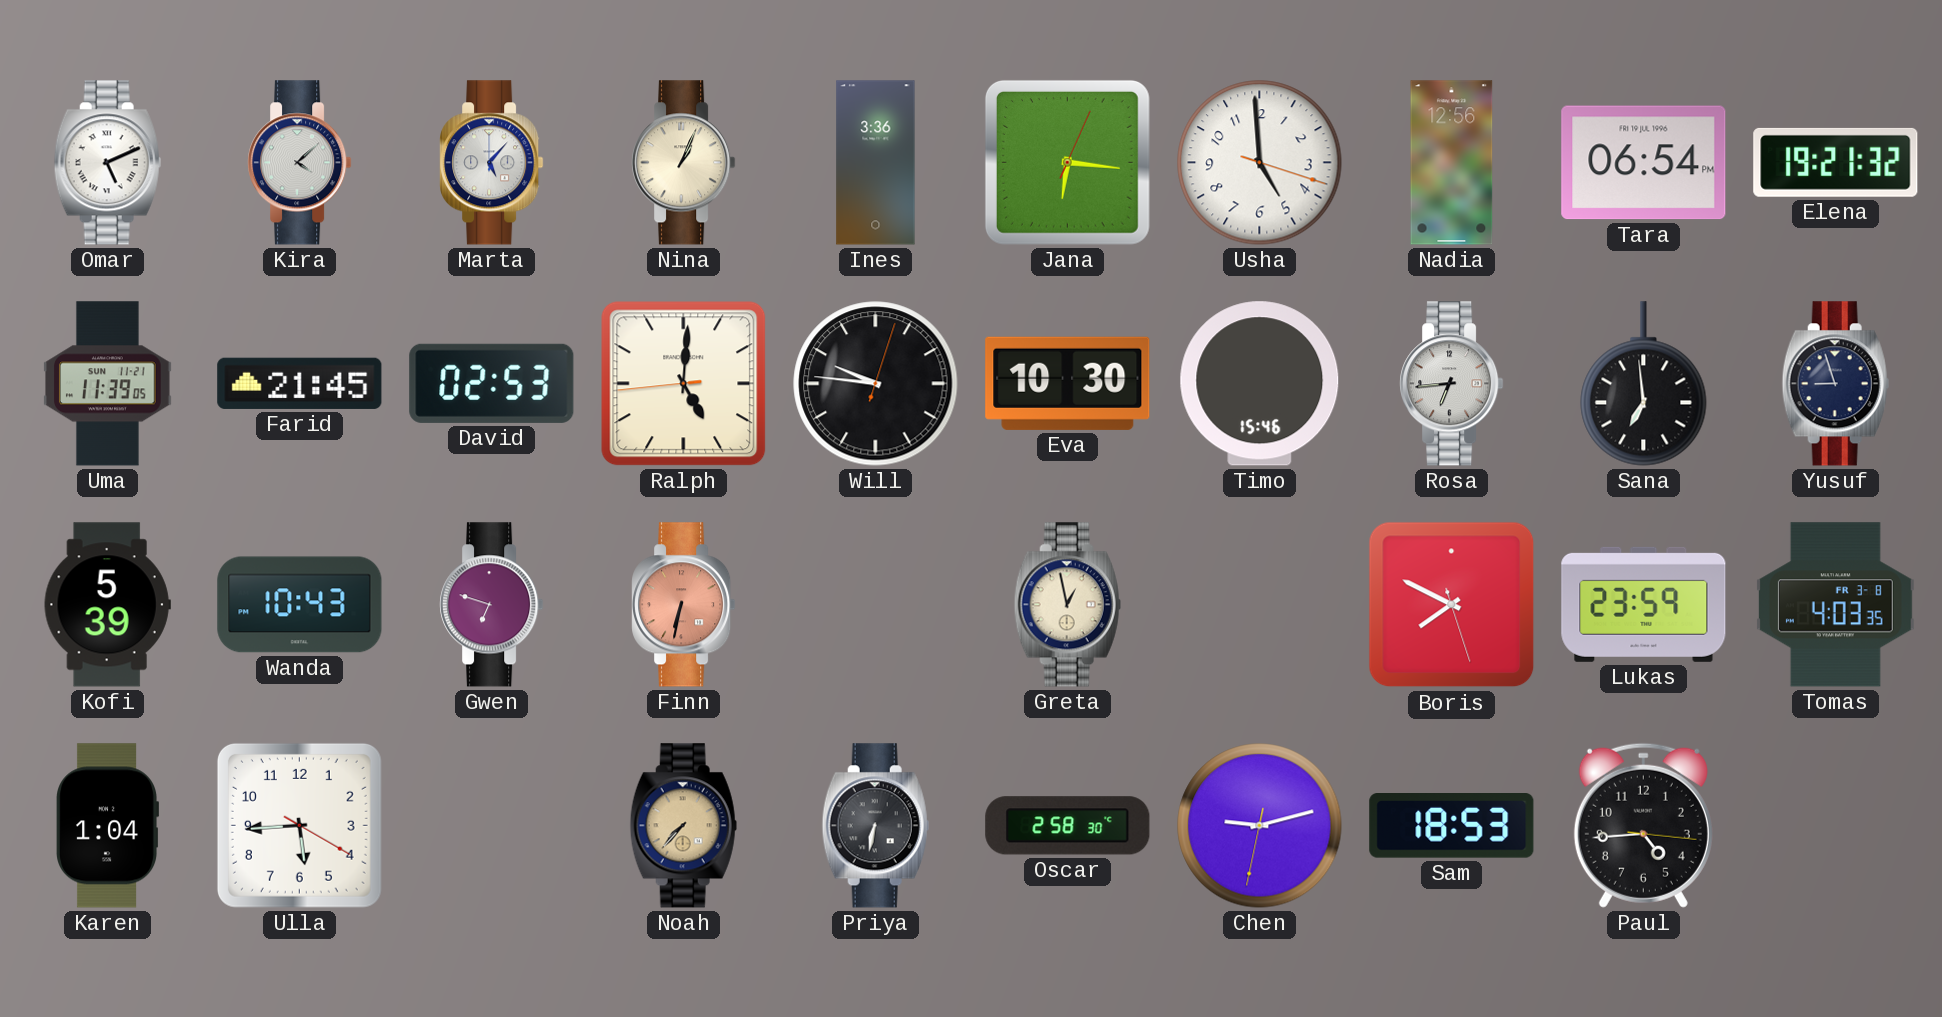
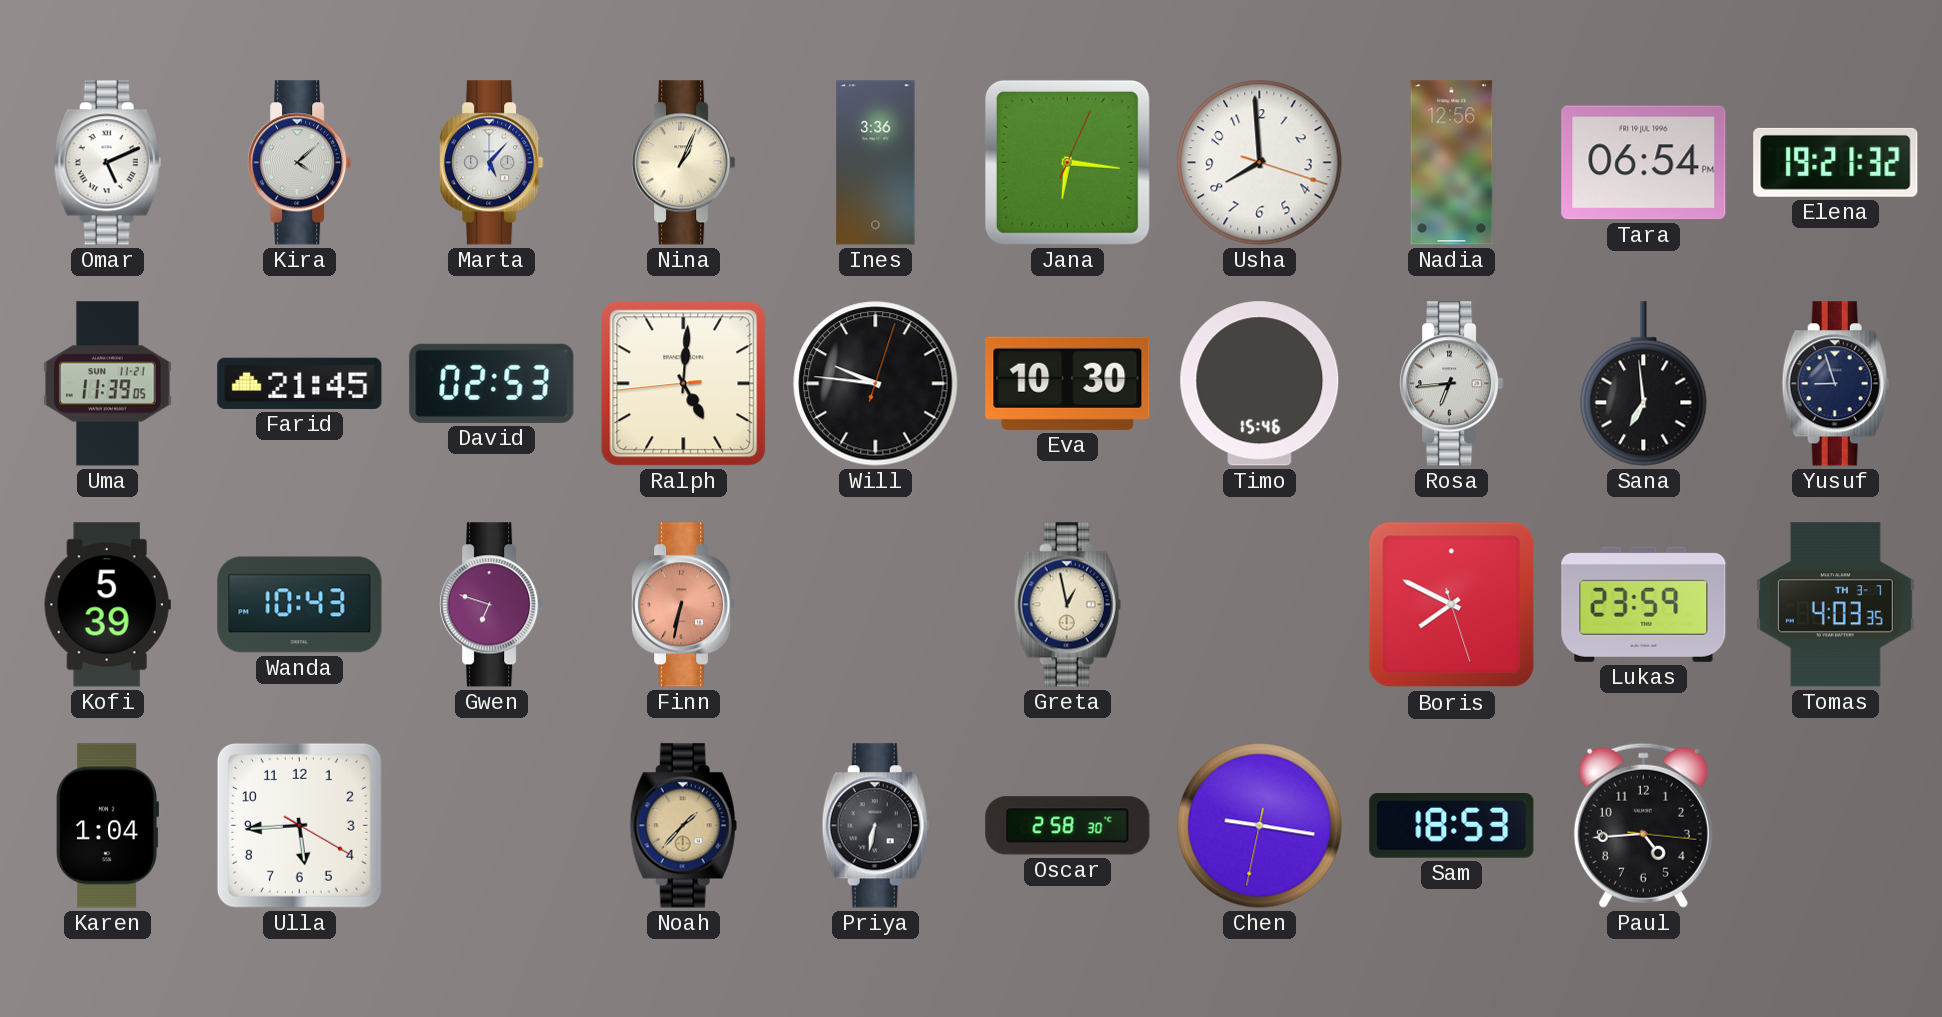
Usha: 4:59 -> 7:59 (1260, 163)
Tomas date: FR 3-8 -> TH 3-7 (1835, 605)
Noah: 7:37 -> 1:37 (683, 826)
Chen: 9:12 -> 9:16 (1260, 826)
